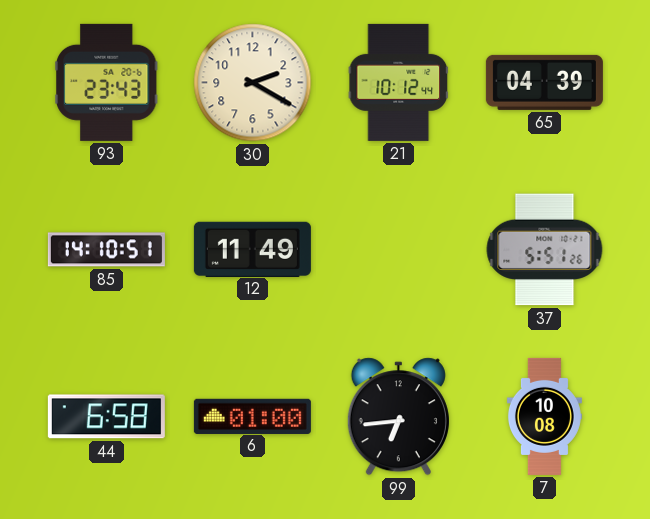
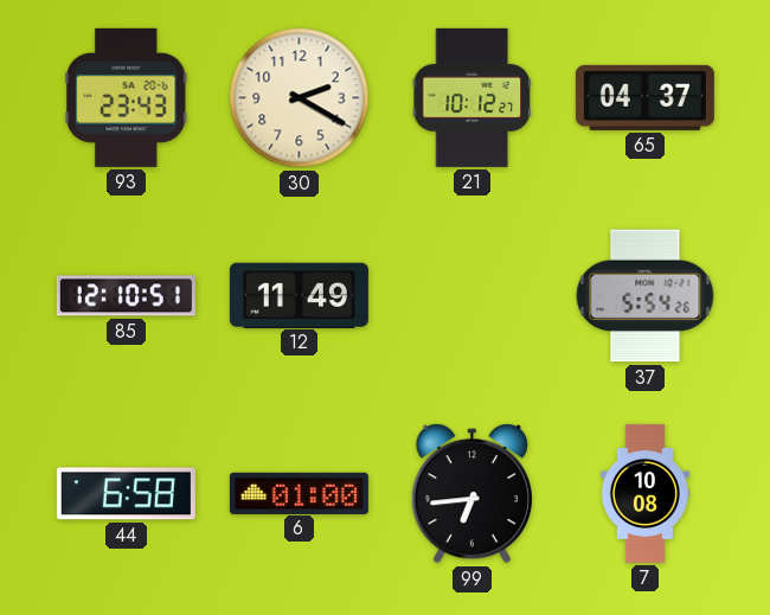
21: 10:12:44 -> 10:12:27 (473, 97)
65: 04:39 -> 04:37 (644, 97)
85: 14:10 -> 12:10 (126, 296)
37: 5:51 -> 5:54 (646, 296)
